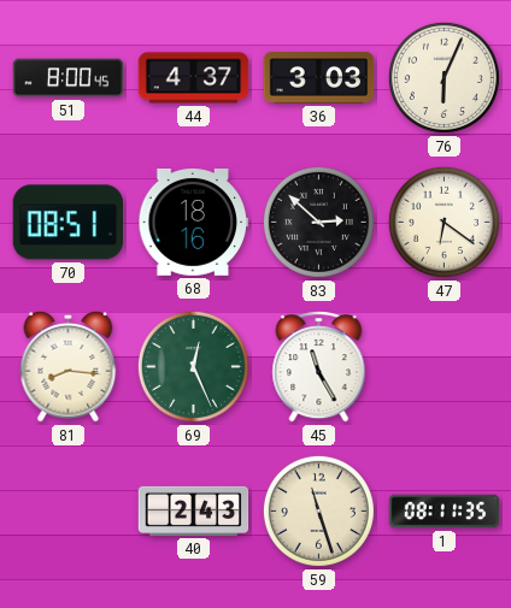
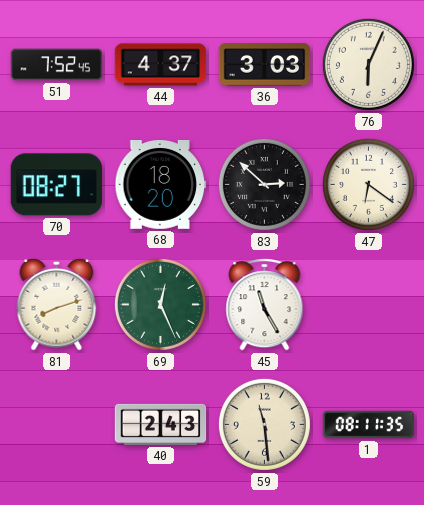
51: 8:00 -> 7:52 (57, 65)
70: 08:51 -> 08:27 (56, 185)
68: 18:16 -> 18:20 (161, 185)
81: 8:16 -> 8:12 (57, 304)
59: 11:27 -> 11:29 (264, 424)
